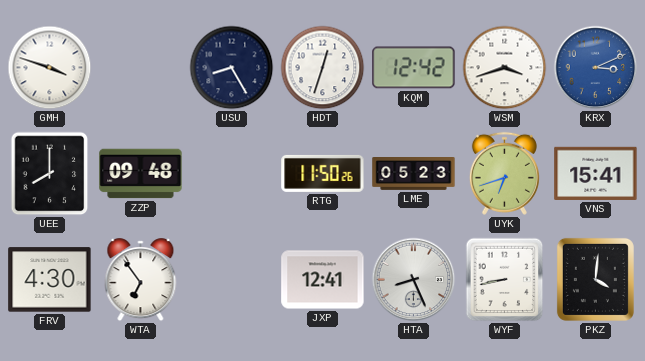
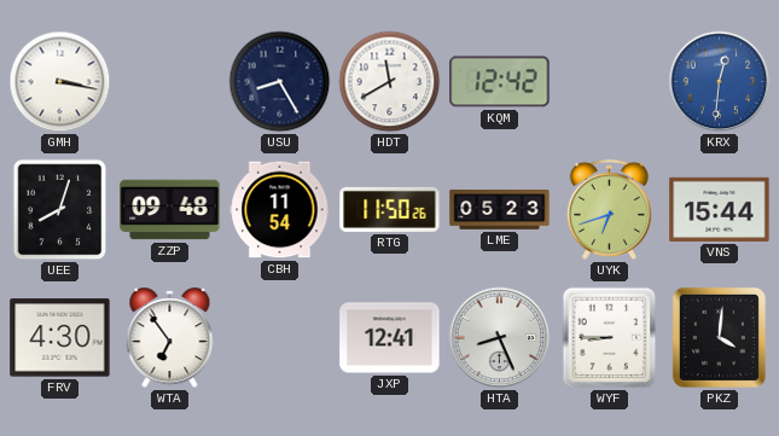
GMH: 3:48 -> 3:17 (60, 82)
HDT: 12:33 -> 11:40 (390, 82)
WSM: 3:42 -> none (505, 68)
KRX: 3:11 -> 12:31 (720, 82)
UEE: 8:00 -> 8:03 (60, 210)
CBH: none -> 11:54 (280, 210)
VNS: 15:41 -> 15:44 (720, 209)
WYF: 8:43 -> 8:45 (610, 338)
